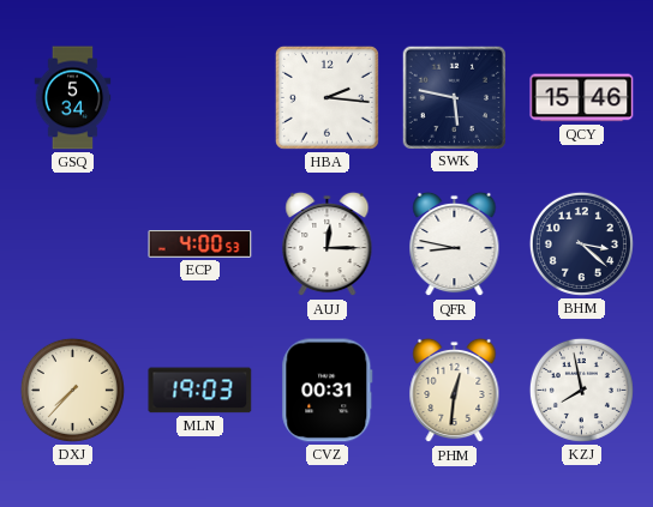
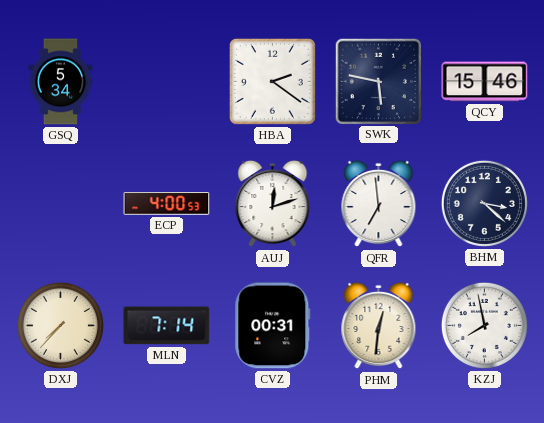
HBA: 2:16 -> 2:21 (272, 81)
AUJ: 12:15 -> 12:12 (273, 204)
QFR: 8:47 -> 6:59 (379, 204)
MLN: 19:03 -> 7:14 (167, 326)
